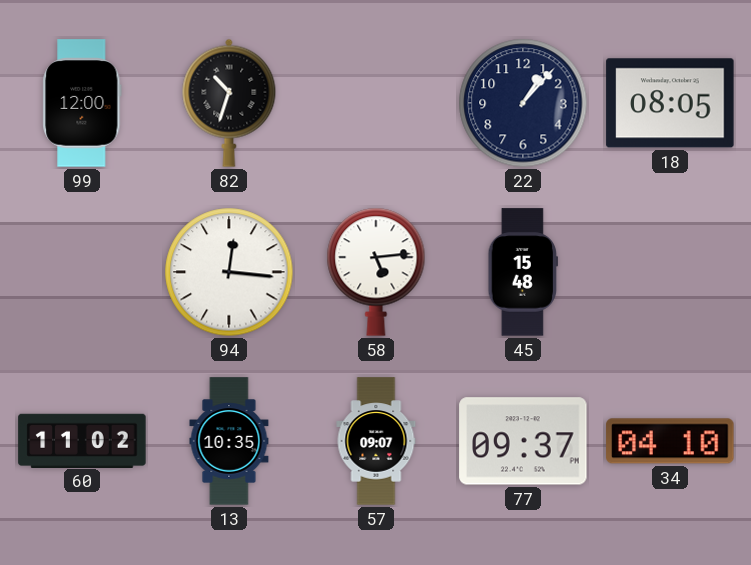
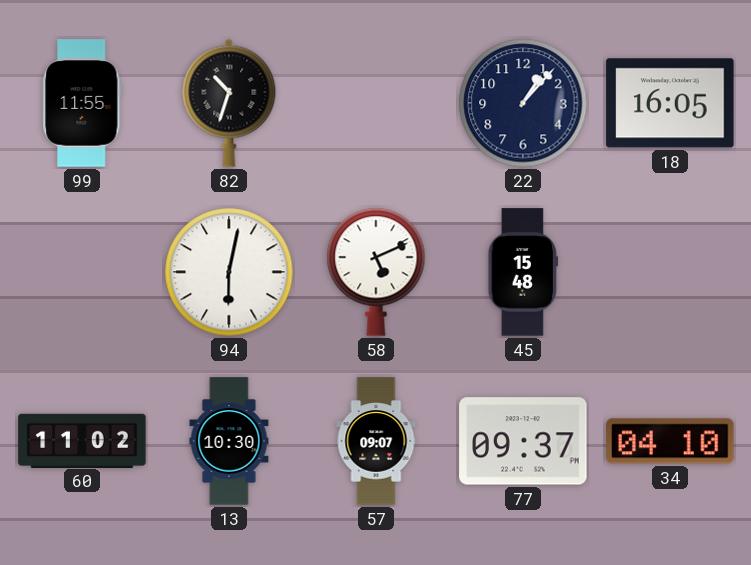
99: 12:00 -> 11:55 (82, 103)
18: 08:05 -> 16:05 (670, 103)
94: 12:16 -> 6:02 (229, 272)
58: 5:14 -> 5:11 (376, 272)
13: 10:35 -> 10:30 (229, 441)
